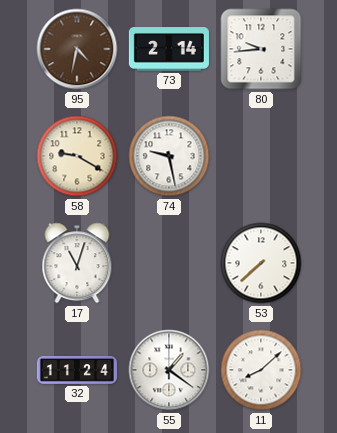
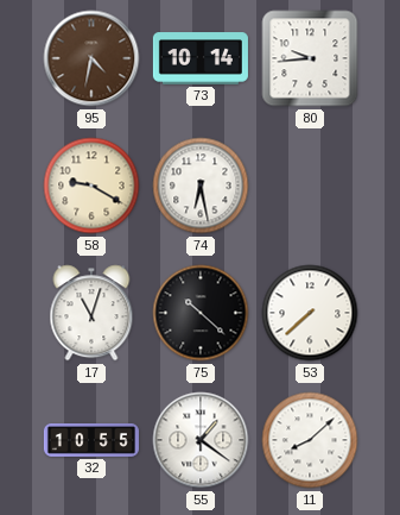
73: 2:14 -> 10:14 (201, 58)
74: 9:28 -> 6:28 (201, 186)
75: none -> 10:22 (201, 313)
32: 11:24 -> 10:55 (91, 441)
